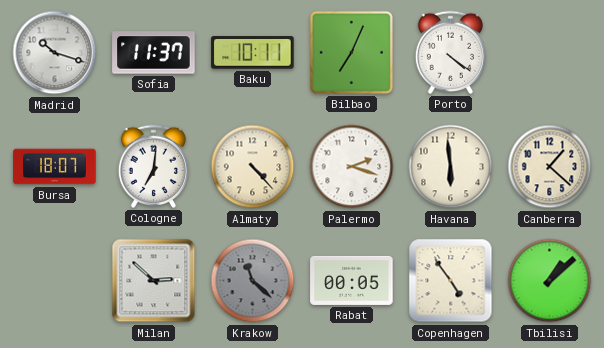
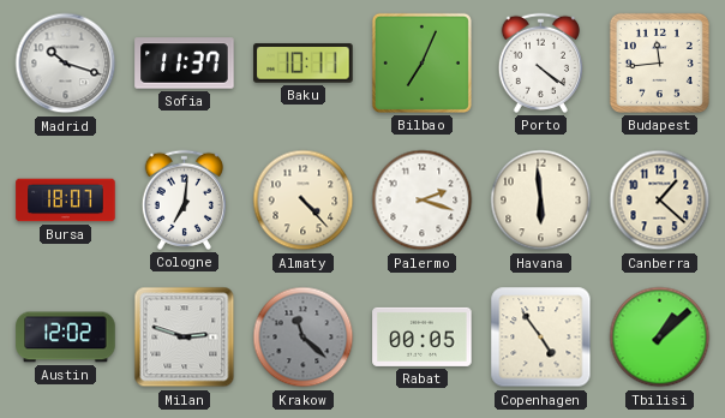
Budapest: none -> 11:44 (659, 62)
Austin: none -> 12:02 (66, 338)
Milan: 2:52 -> 2:48 (185, 338)
